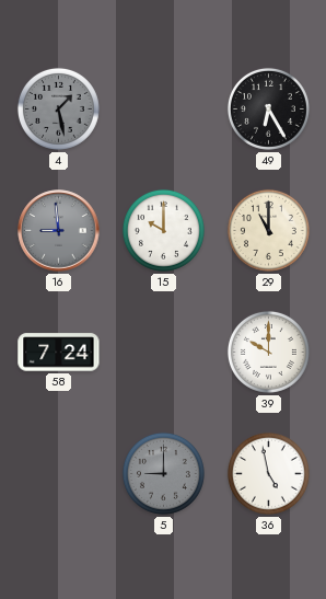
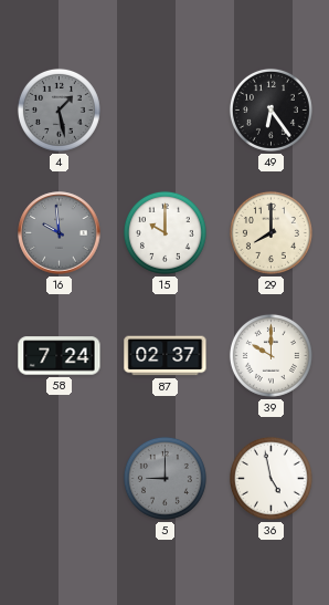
49: 6:25 -> 6:24 (270, 109)
16: 8:59 -> 9:59 (60, 233)
29: 11:00 -> 8:00 (270, 232)
87: none -> 02:37 (166, 356)
